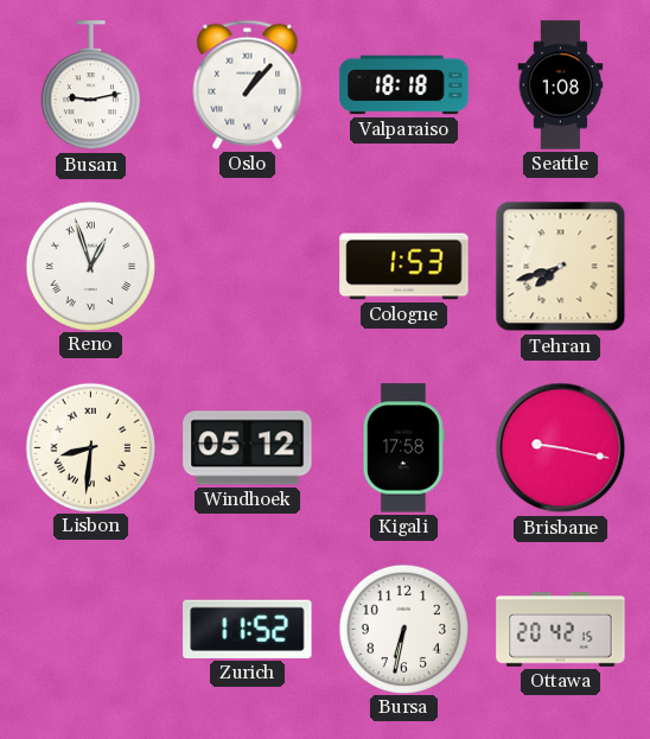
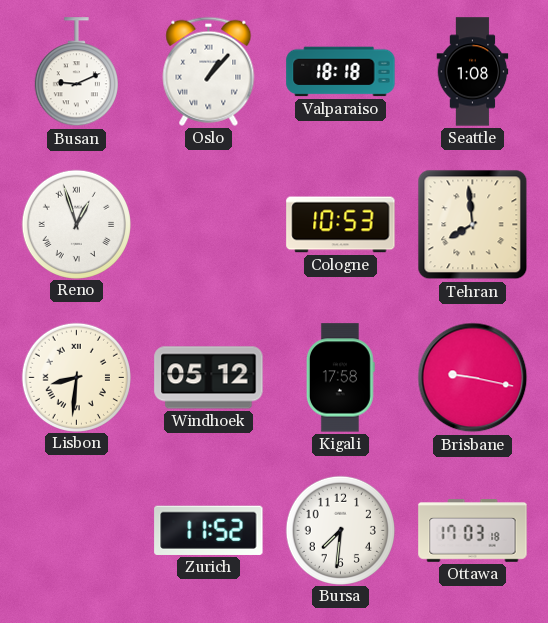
Busan: 9:13 -> 9:11 (76, 72)
Cologne: 1:53 -> 10:53 (341, 225)
Tehran: 7:42 -> 7:59 (473, 225)
Bursa: 6:32 -> 7:31 (340, 530)
Ottawa: 20:42 -> 17:03 (473, 531)
